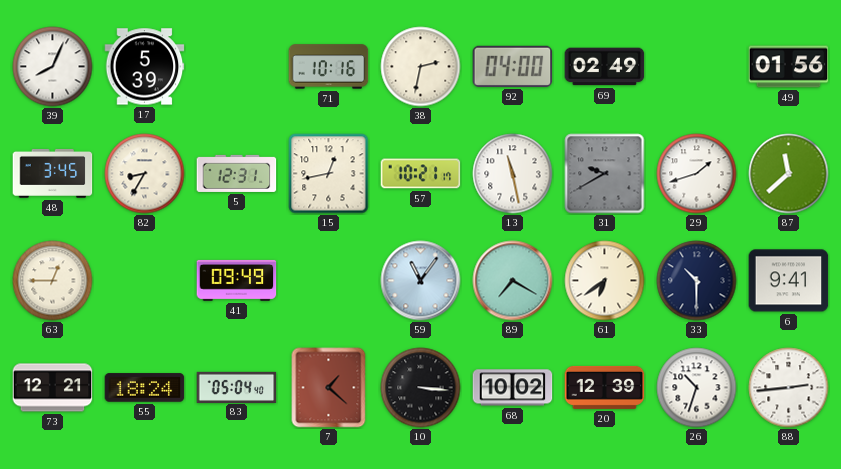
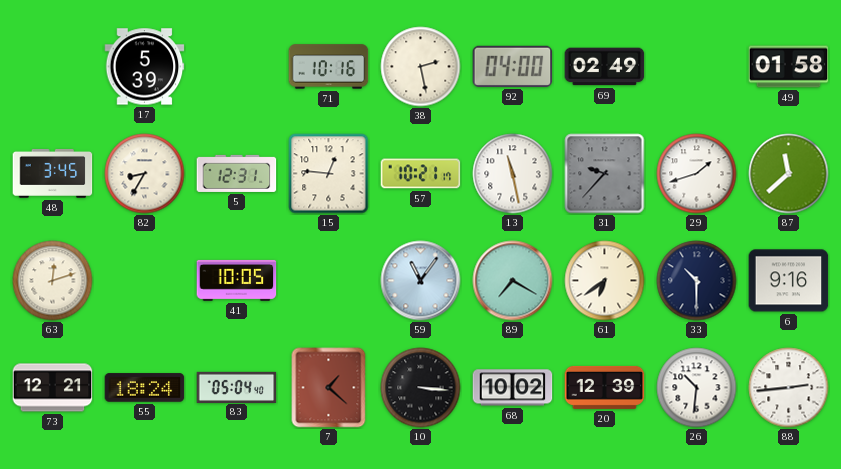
39: 8:04 -> none (53, 67)
38: 2:32 -> 2:28 (421, 67)
49: 01:56 -> 01:58 (789, 67)
15: 12:43 -> 12:46 (329, 174)
31: 9:40 -> 9:37 (605, 174)
63: 12:45 -> 12:12 (53, 281)
41: 09:49 -> 10:05 (237, 280)
6: 9:41 -> 9:16 (789, 281)
26: 10:33 -> 10:31 (697, 388)
